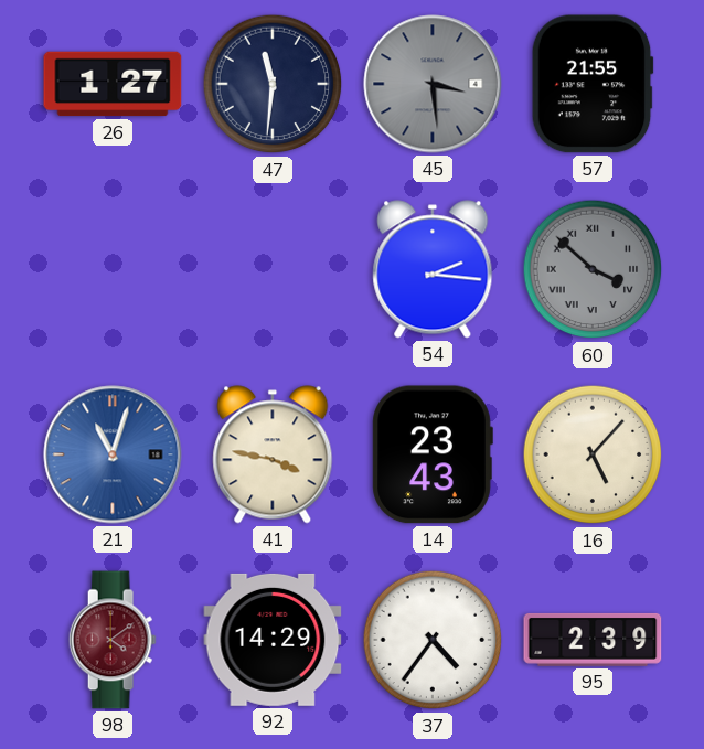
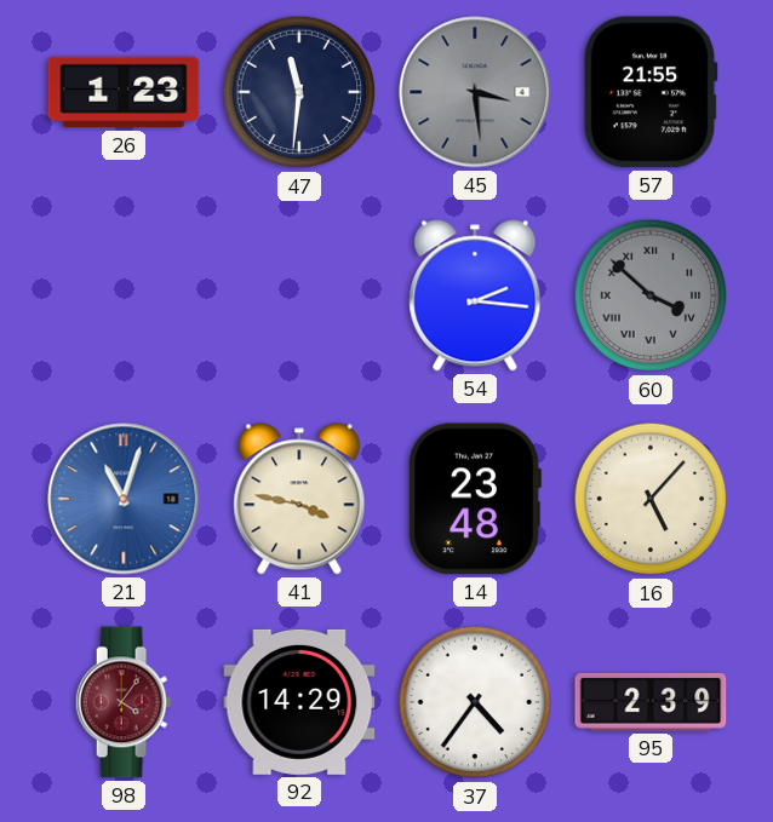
26: 1:27 -> 1:23 (124, 92)
14: 23:43 -> 23:48 (475, 499)
98: 4:09 -> 4:06 (124, 702)
